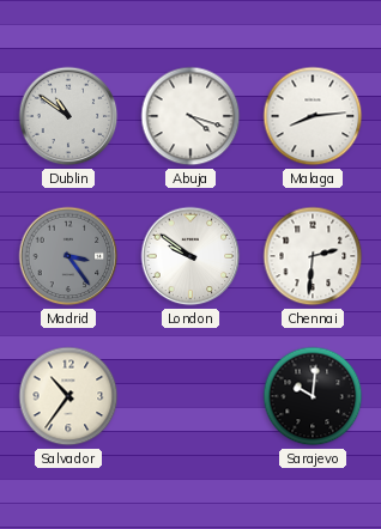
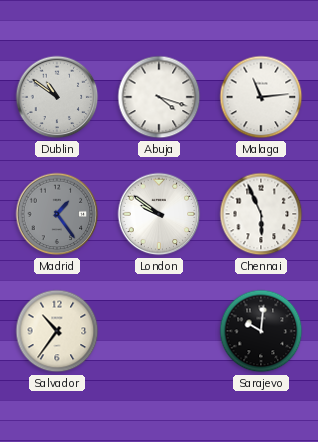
Malaga: 8:14 -> 11:14 (261, 97)
Madrid: 3:24 -> 1:24 (57, 214)
Chennai: 2:31 -> 5:56 (261, 214)
